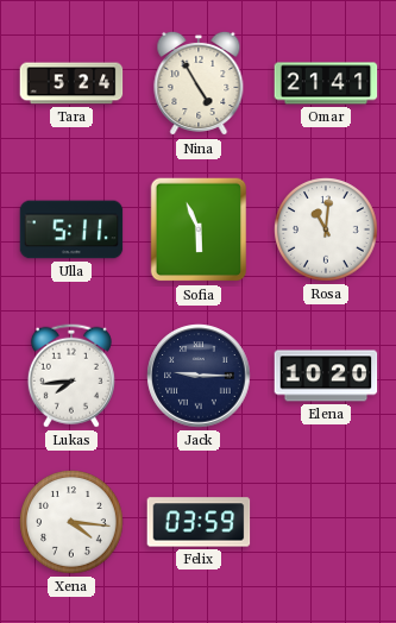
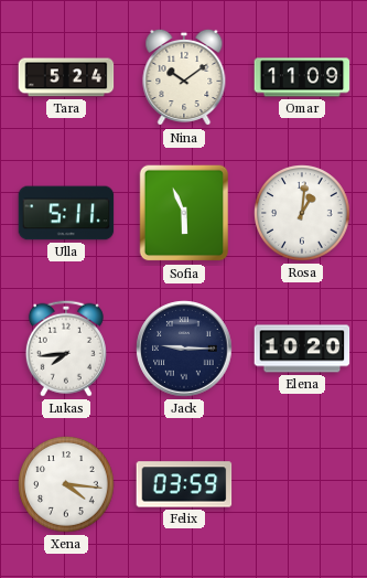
Nina: 4:55 -> 10:09 (184, 77)
Omar: 21:41 -> 11:09 (302, 77)
Rosa: 11:01 -> 1:01 (302, 213)
